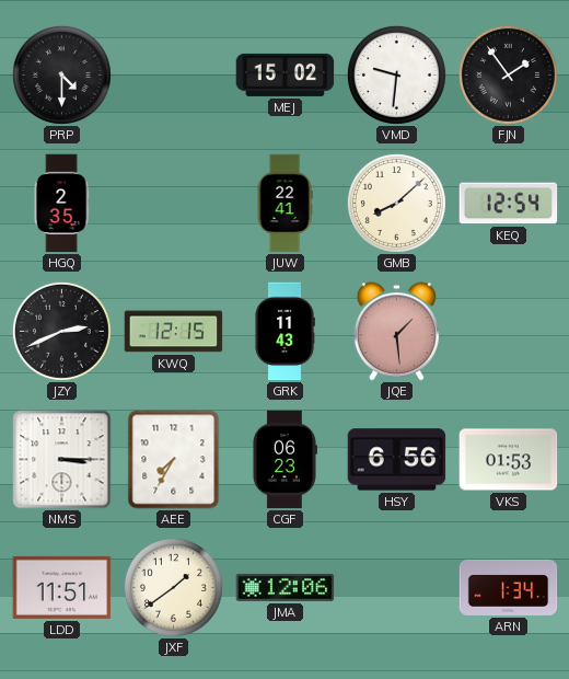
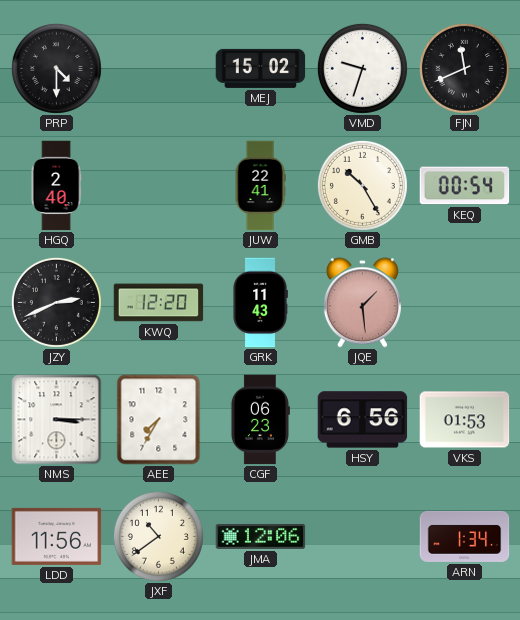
VMD: 9:31 -> 9:33 (362, 68)
FJN: 1:54 -> 11:41 (464, 68)
HGQ: 2:35 -> 2:40 (56, 186)
GMB: 8:08 -> 10:25 (362, 185)
KEQ: 12:54 -> 00:54 (465, 186)
KWQ: 12:15 -> 12:20 (159, 303)
LDD: 11:51 -> 11:56 (57, 536)
JXF: 1:39 -> 10:39 (158, 536)
